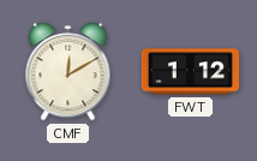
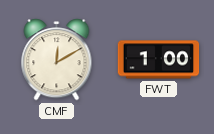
FWT: 1:12 -> 1:00 (159, 60)
